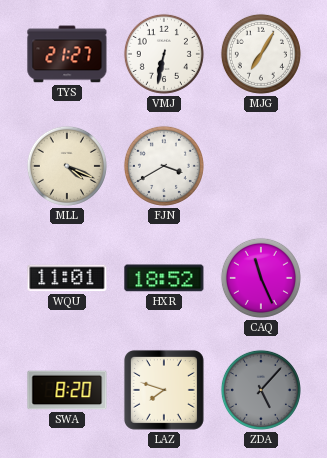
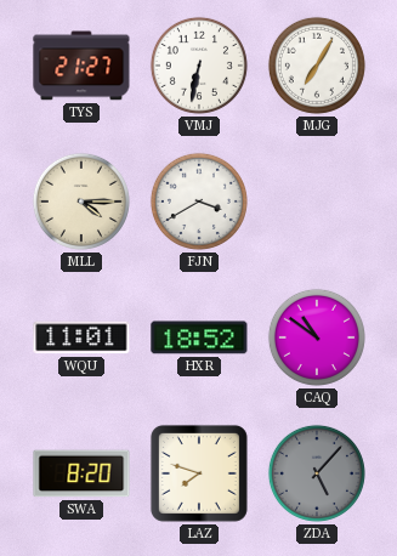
MLL: 4:19 -> 4:15 (81, 202)
CAQ: 11:26 -> 10:51 (317, 337)
